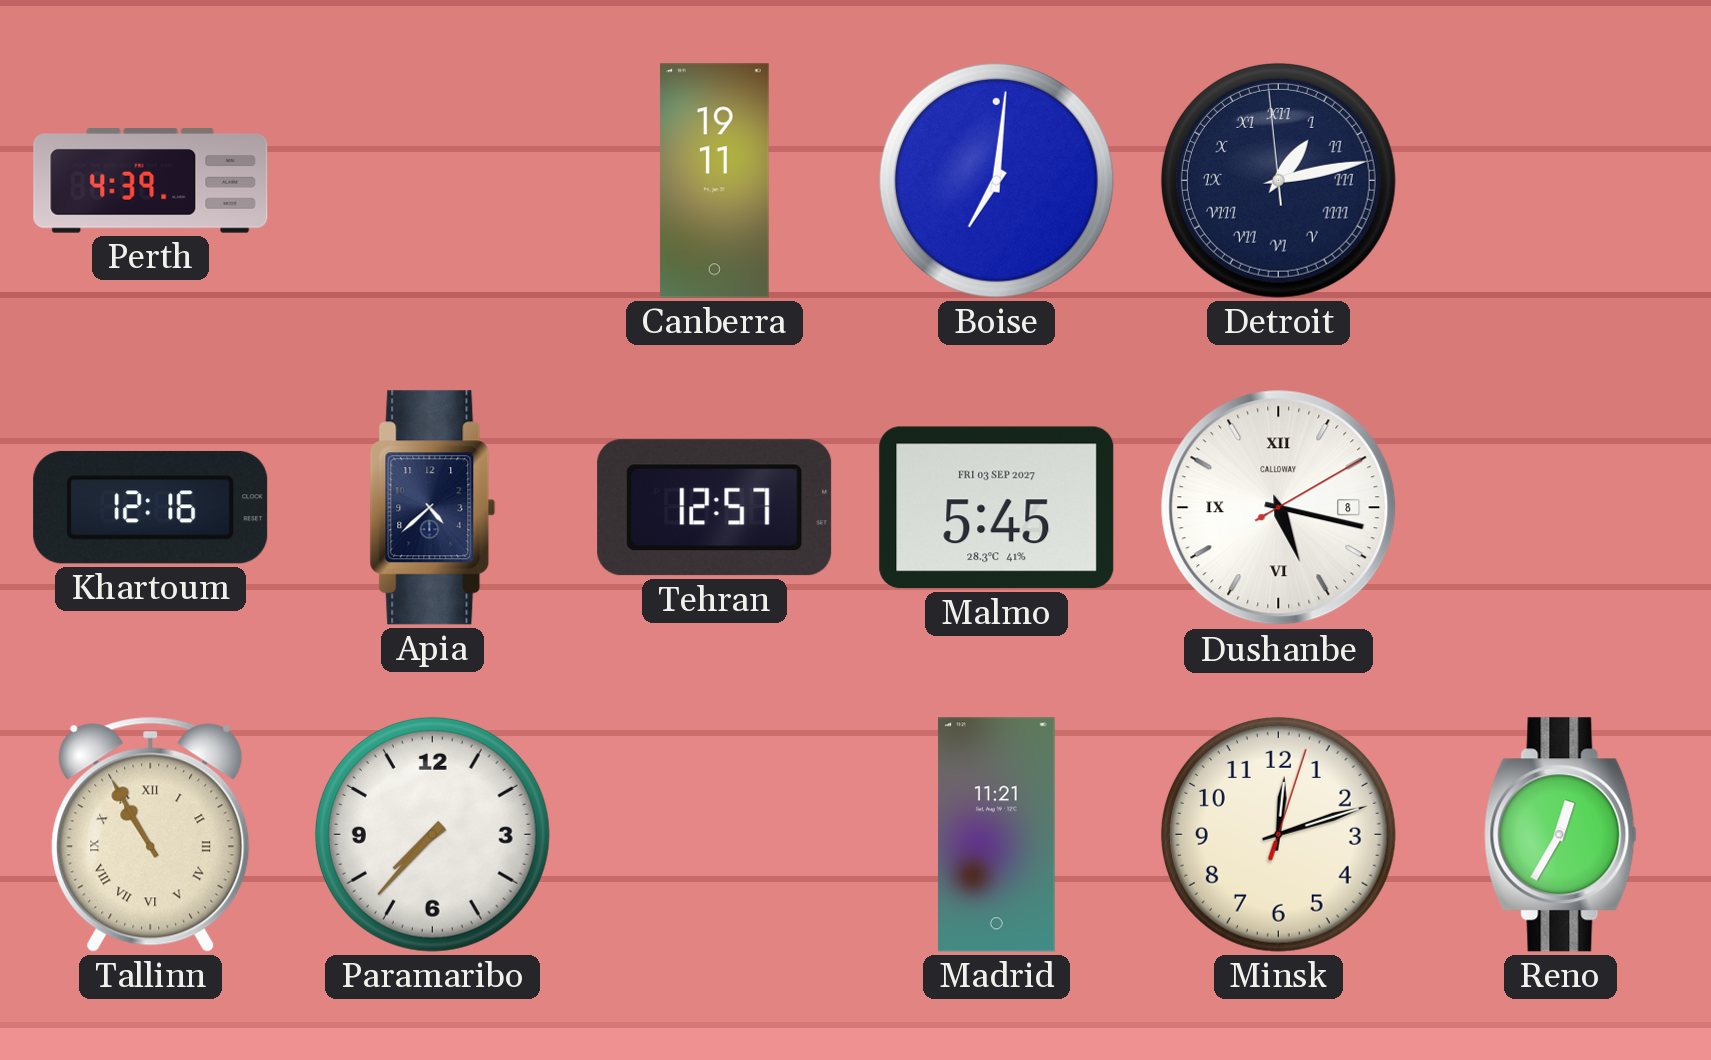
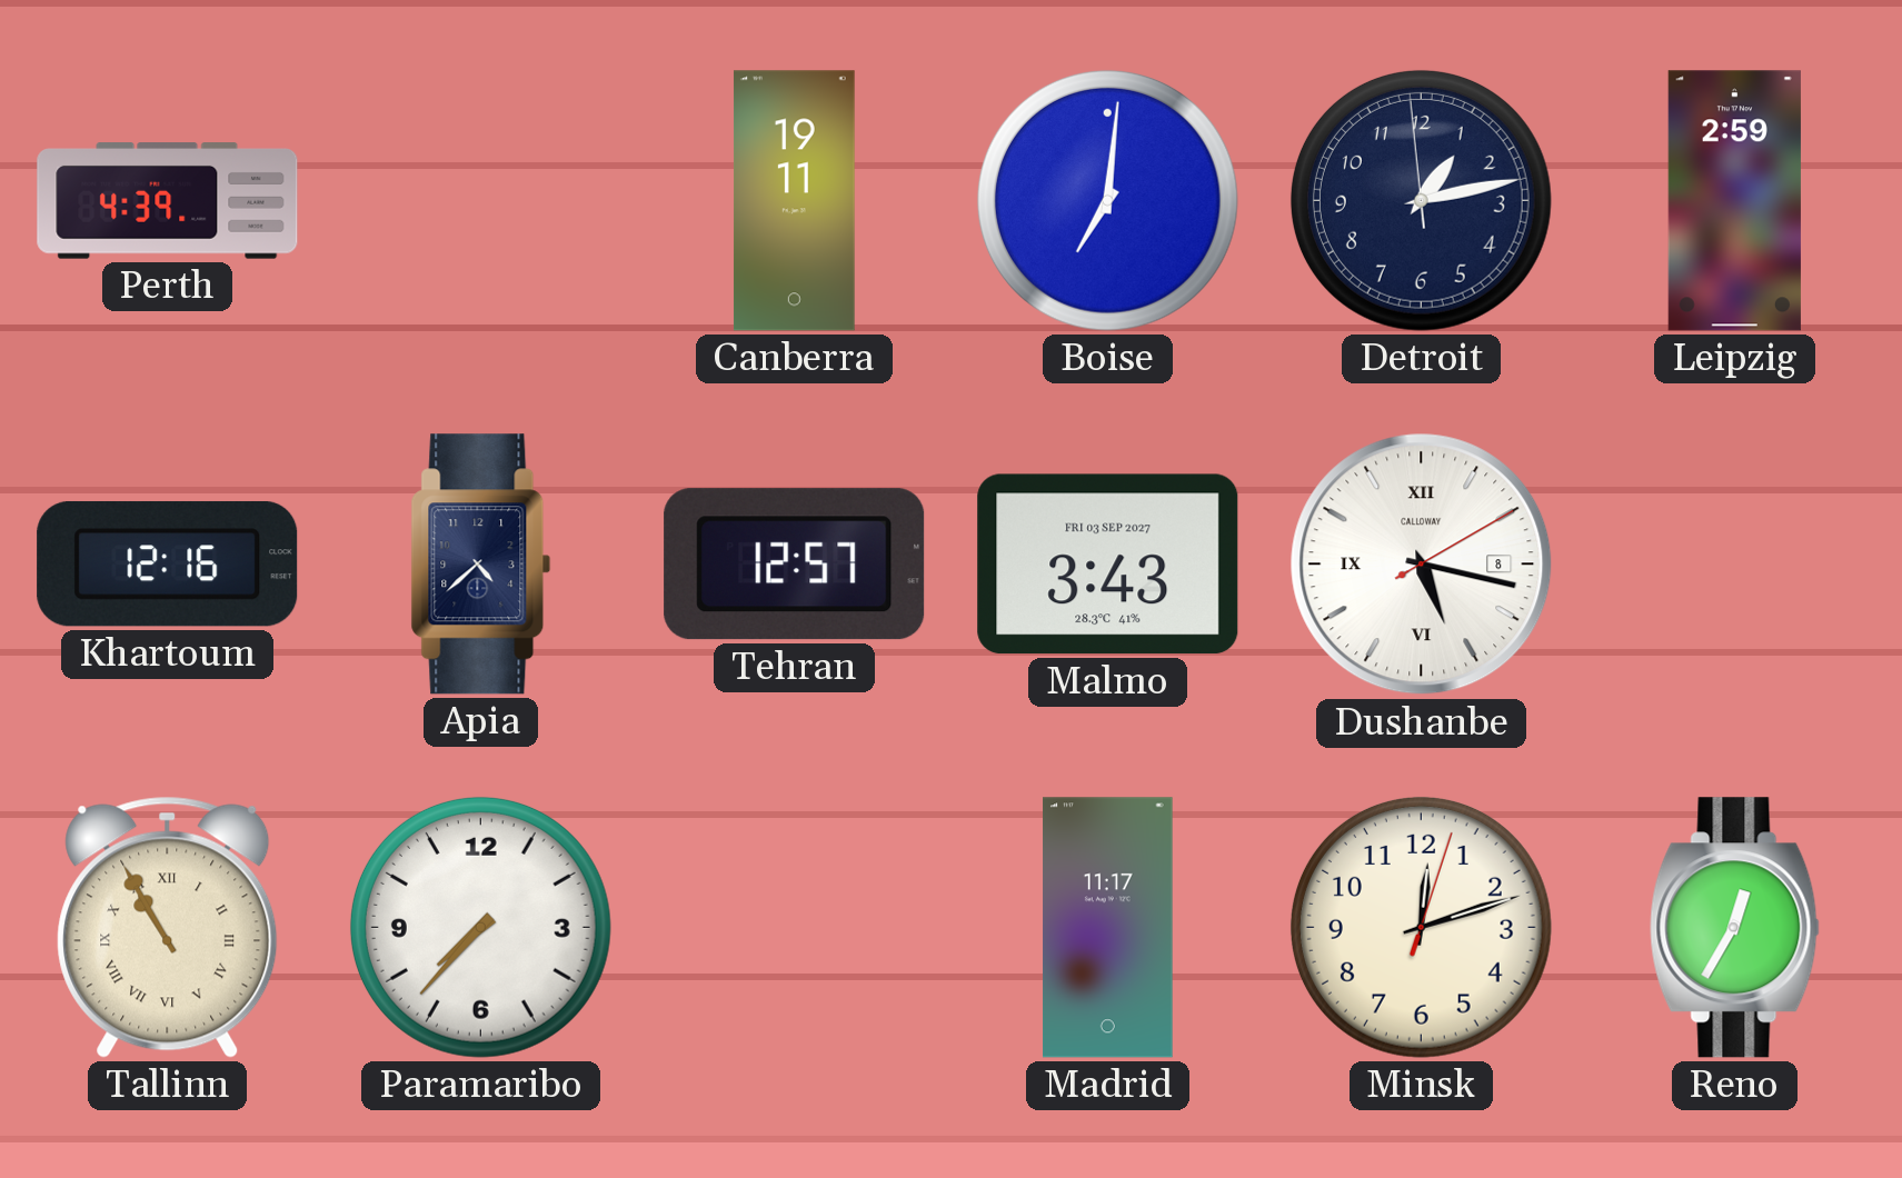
Detroit numerals: Roman -> Arabic (1421, 200)
Leipzig: none -> 2:59 (1734, 201)
Malmo: 5:45 -> 3:43 (1108, 565)
Madrid: 11:21 -> 11:17 (1108, 928)
